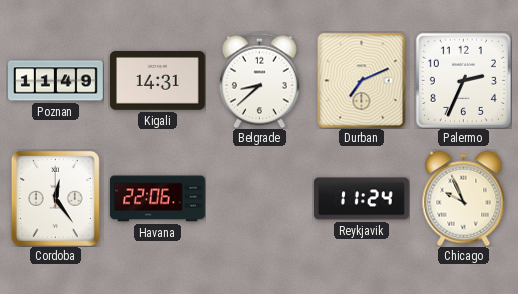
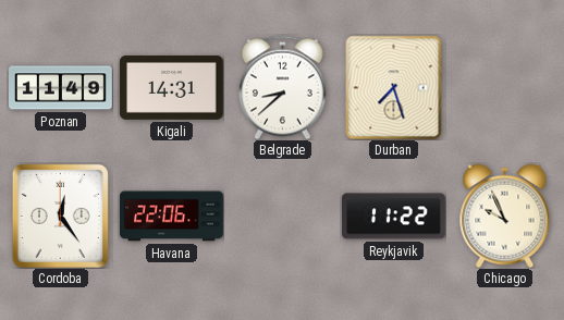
Durban: 7:11 -> 7:27 (394, 87)
Palermo: 2:34 -> none (463, 80)
Reykjavik: 11:24 -> 11:22 (394, 217)
